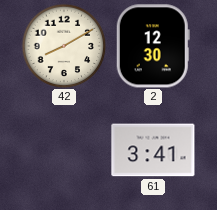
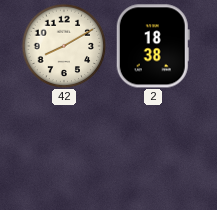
2: 12:30 -> 18:38 (153, 46)
61: 3:41 -> none (153, 150)
